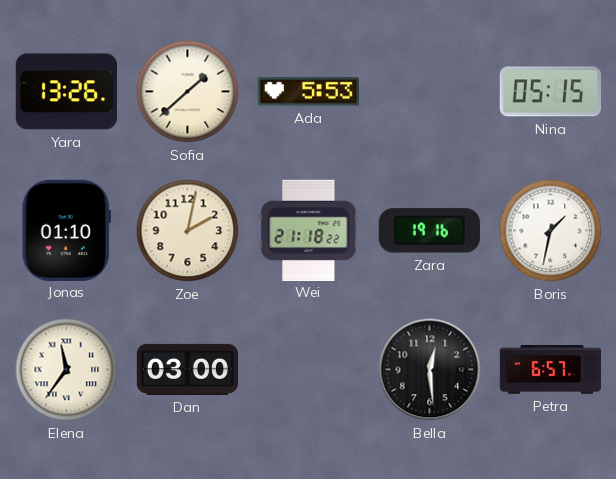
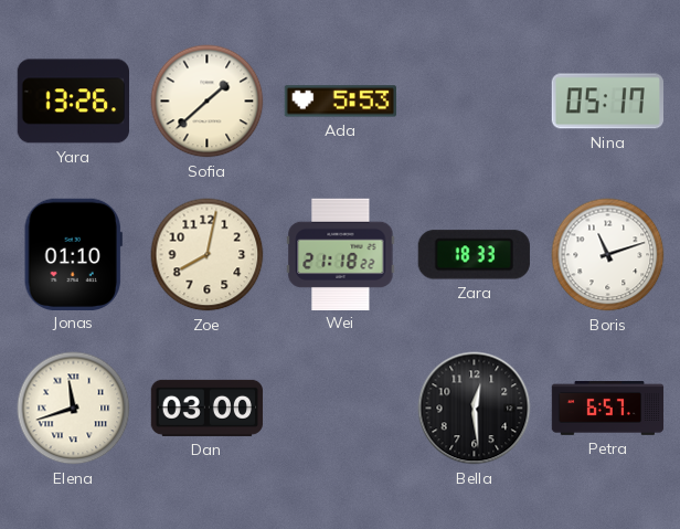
Nina: 05:15 -> 05:17 (607, 102)
Zoe: 2:02 -> 8:02 (208, 255)
Zara: 19:16 -> 18:33 (474, 255)
Boris: 1:32 -> 11:12 (608, 255)
Elena: 11:36 -> 11:42 (74, 409)
